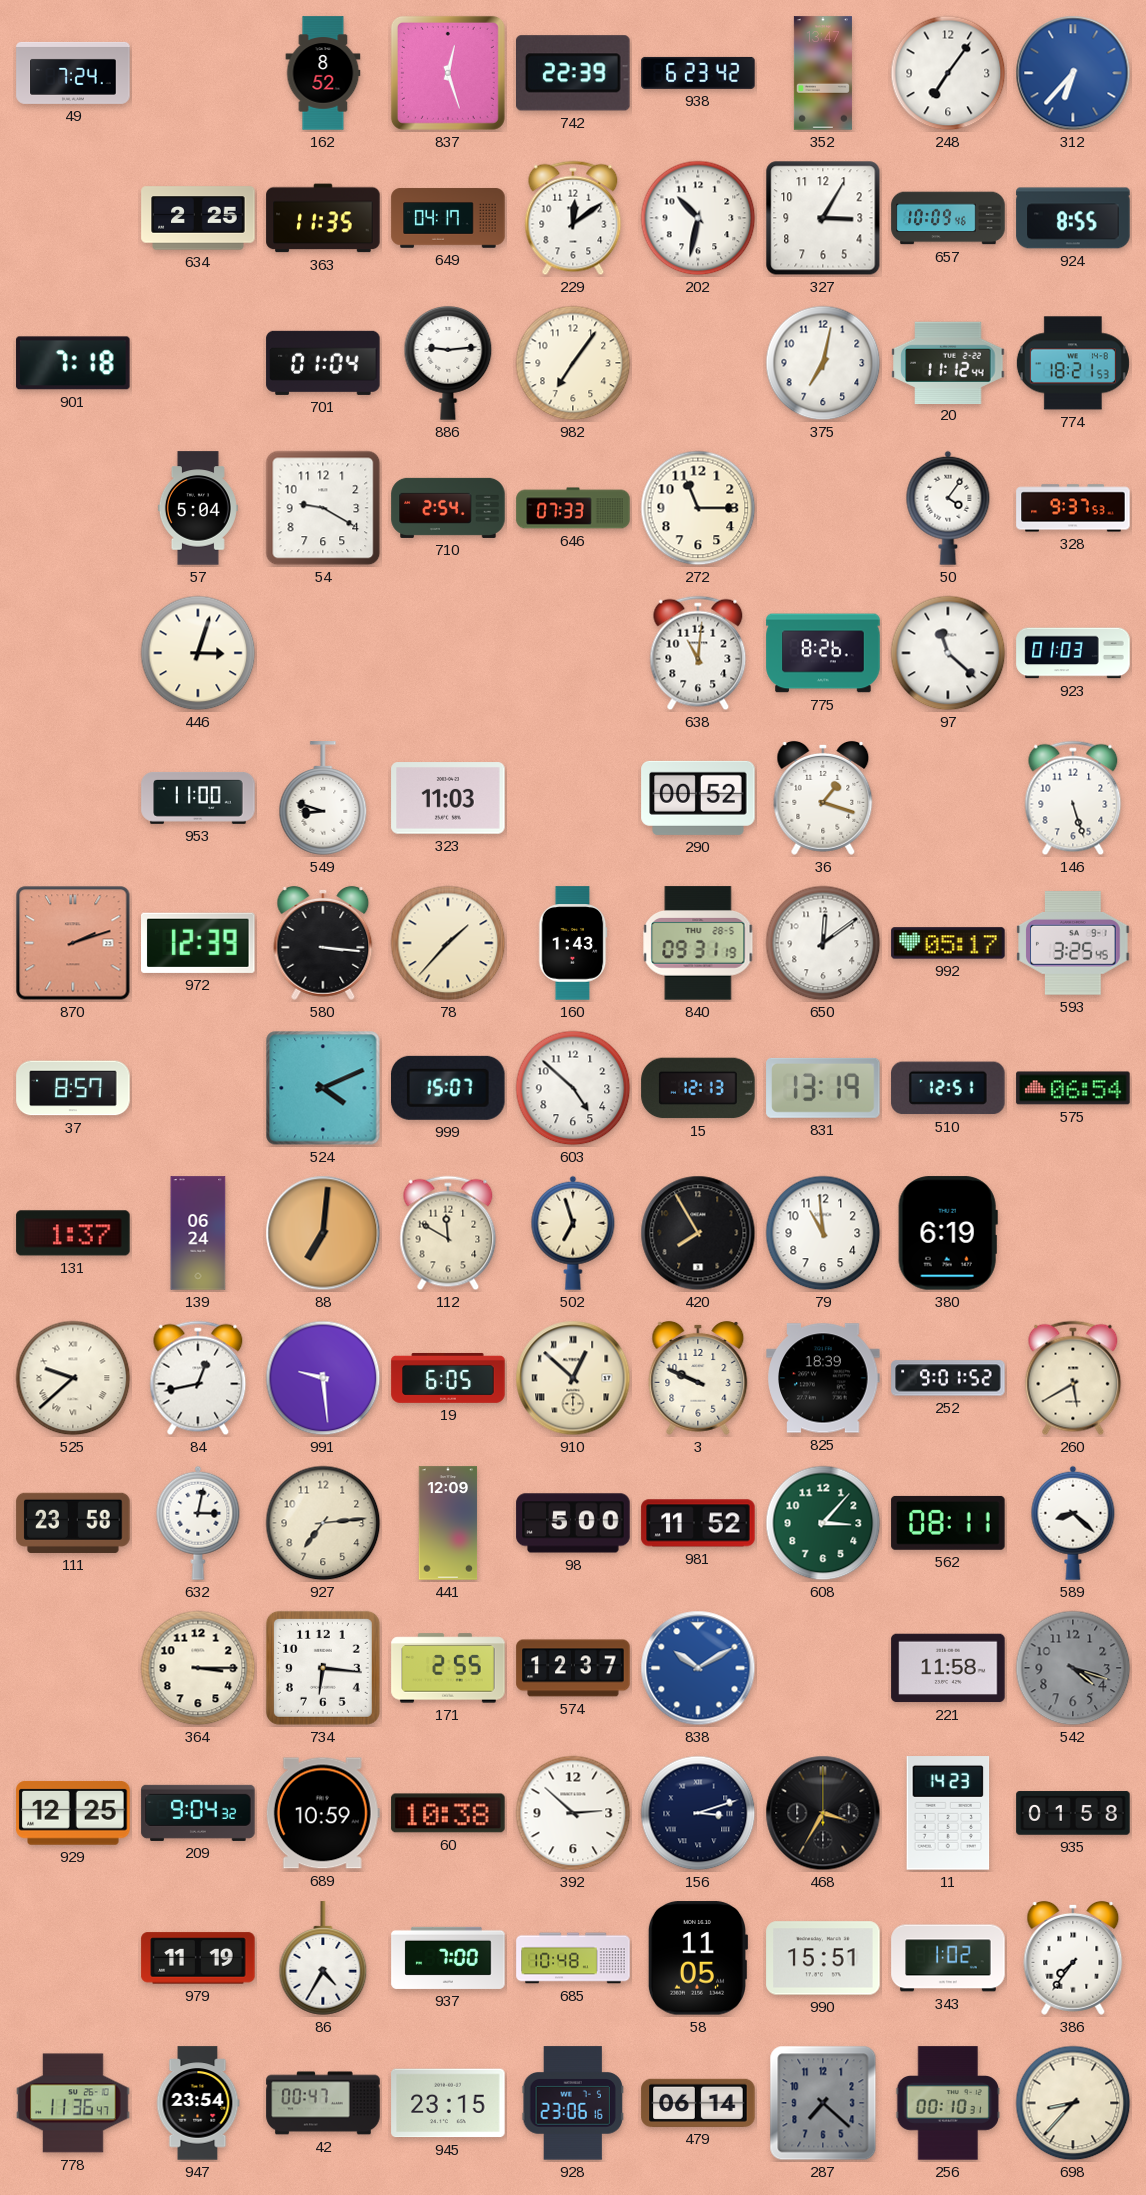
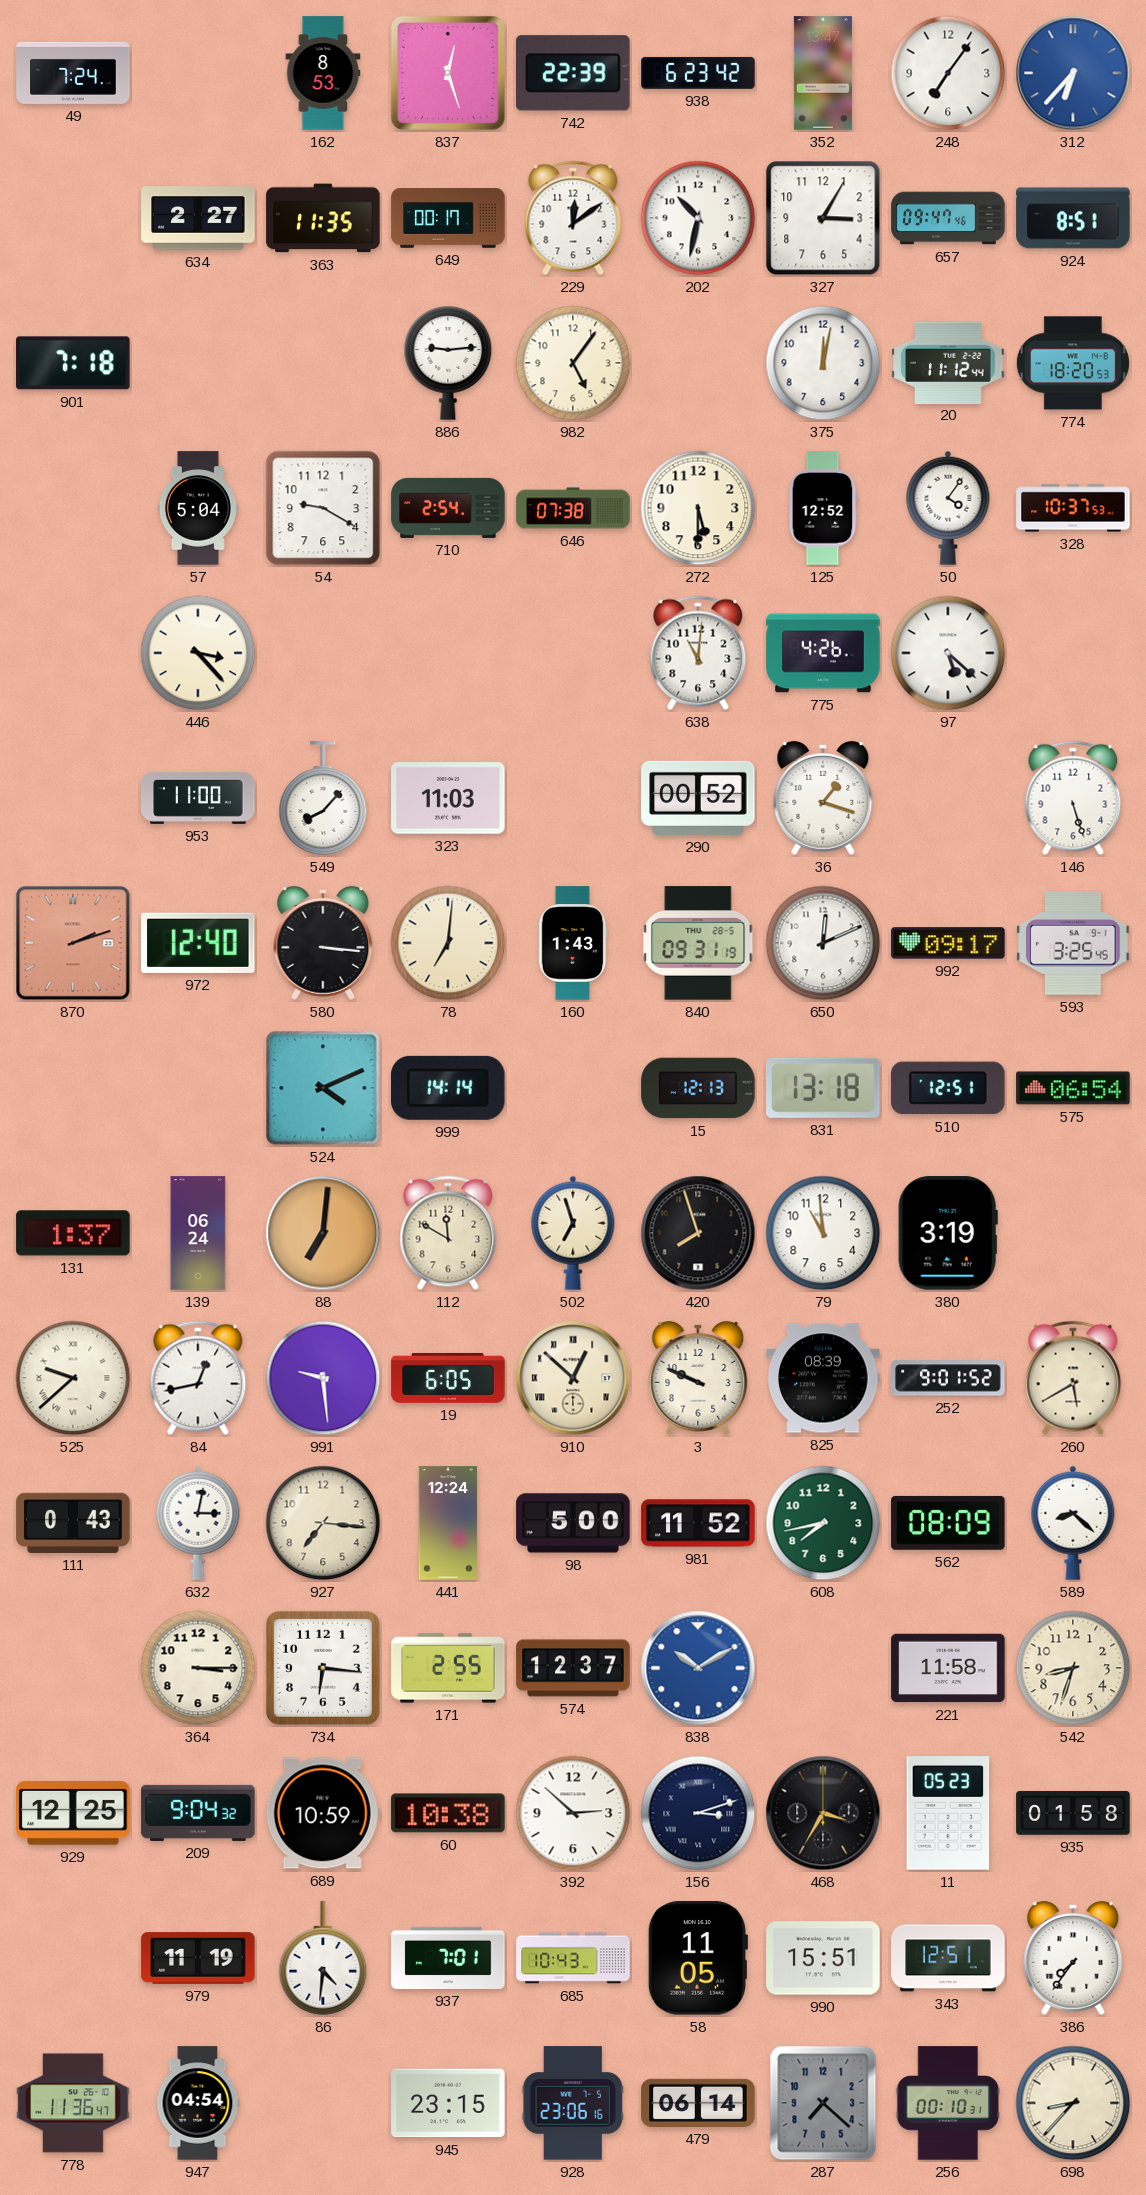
162: 8:52 -> 8:53 (323, 73)
634: 2:25 -> 2:27 (198, 218)
649: 04:17 -> 00:17 (448, 218)
657: 10:09 -> 09:47 (948, 218)
924: 8:55 -> 8:51 (1073, 218)
701: 01:04 -> none (323, 363)
982: 7:06 -> 5:06 (573, 363)
375: 7:02 -> 12:02 (823, 363)
774: 18:21 -> 18:20 (1073, 363)
646: 07:33 -> 07:38 (573, 508)
272: 11:15 -> 5:30 (698, 508)
125: none -> 12:52 (823, 508)
328: 9:37 -> 10:37 (1073, 508)
446: 3:03 -> 3:23 (198, 653)
775: 8:26 -> 4:26 (823, 653)
97: 11:22 -> 5:22 (948, 653)
923: 01:03 -> none (1073, 653)
549: 8:48 -> 8:07 (323, 798)
972: 12:39 -> 12:40 (198, 943)
78: 1:37 -> 7:01 (448, 943)
650: 12:09 -> 12:11 (823, 943)
992: 05:17 -> 09:17 (948, 943)
37: 8:57 -> none (73, 1088)
999: 15:07 -> 14:14 (449, 1088)
603: 4:52 -> none (573, 1088)
831: 13:19 -> 13:18 (823, 1088)
420: 7:55 -> 7:57 (698, 1233)
380: 6:19 -> 3:19 (948, 1233)
825: 18:39 -> 08:39 (823, 1378)
111: 23:58 -> 0:43 (73, 1523)
927: 7:14 -> 7:16 (323, 1523)
441: 12:09 -> 12:24 (448, 1523)
608: 3:07 -> 7:43 (823, 1523)
562: 08:11 -> 08:09 (948, 1523)
542: 4:18 -> 8:33 (1073, 1668)
542 dial: grey -> cream (1073, 1668)
11: 14:23 -> 05:23 (948, 1813)
86: 4:35 -> 4:31 (323, 1958)
937: 7:00 -> 7:01 (448, 1958)
685: 10:48 -> 10:43 (573, 1958)
343: 1:02 -> 12:51 (948, 1958)
947: 23:54 -> 04:54 (198, 2103)
42: 00:47 -> none (323, 2103)
